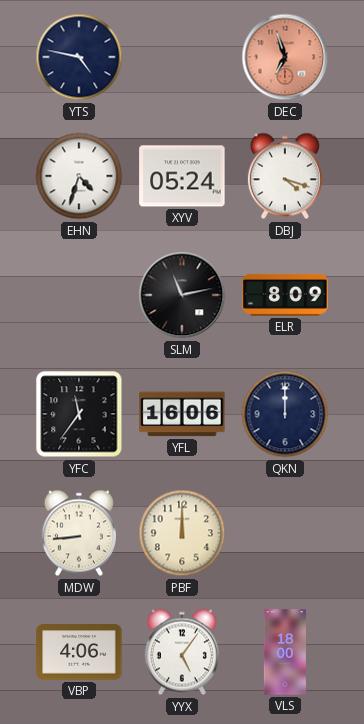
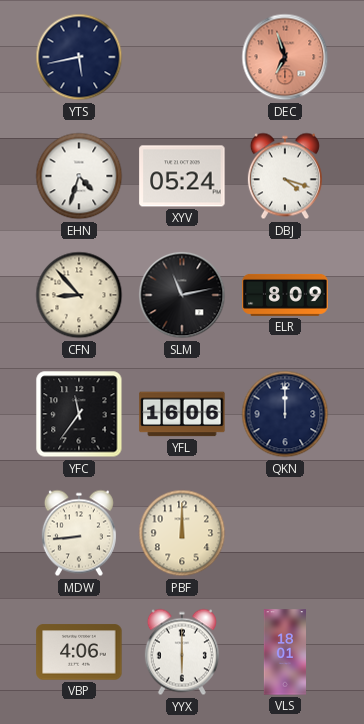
YTS: 4:47 -> 5:43 (79, 57)
CFN: none -> 8:53 (79, 295)
YYX: 5:06 -> 6:00 (182, 652)
VLS: 18:00 -> 18:01 (284, 652)
